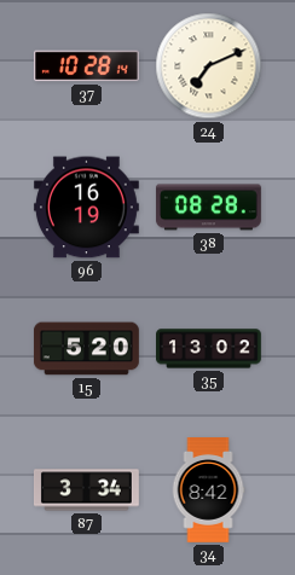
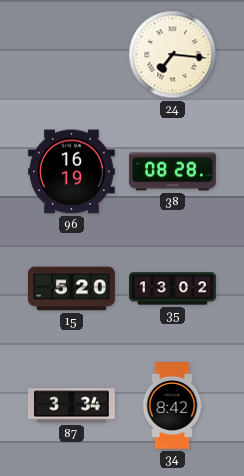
37: 10:28 -> none (86, 66)
24: 7:11 -> 7:16 (173, 55)
